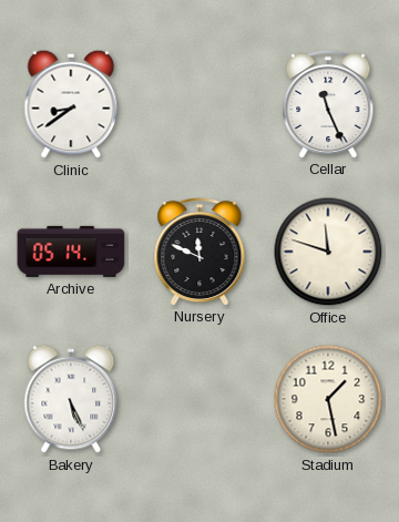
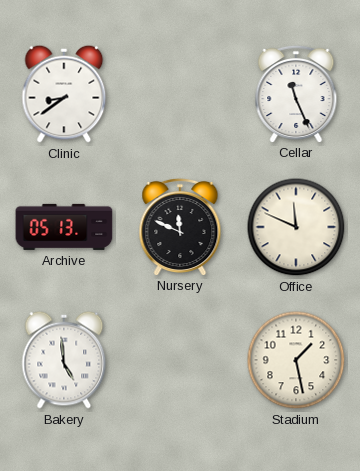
Archive: 05:14 -> 05:13 (64, 227)
Office: 11:48 -> 11:49 (296, 227)
Bakery: 5:26 -> 4:59 (64, 360)
